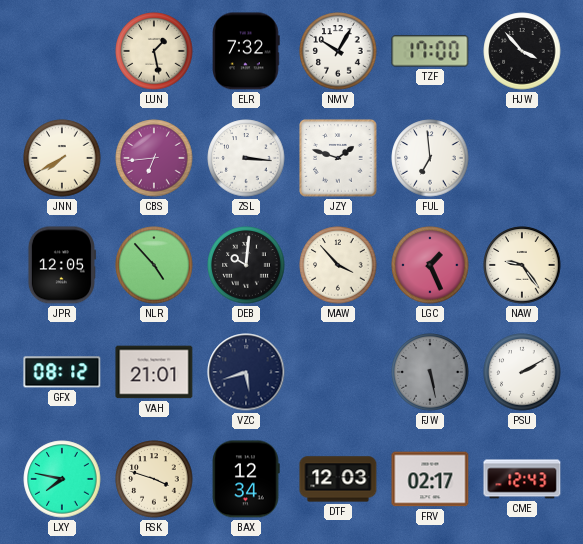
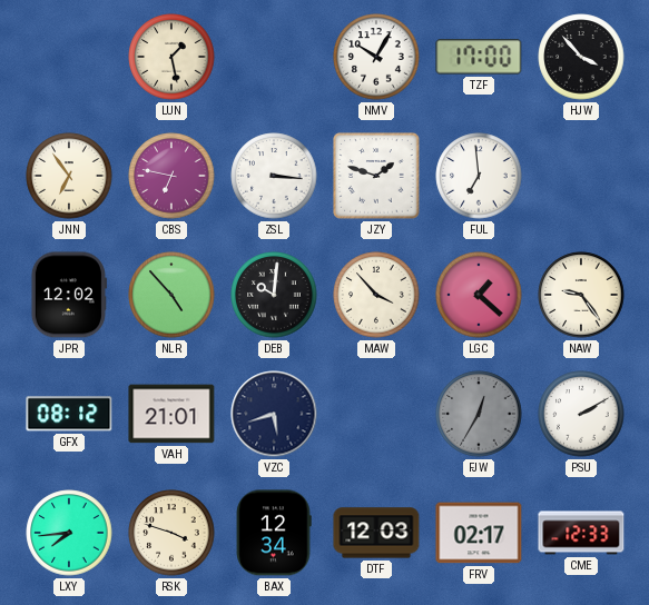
ELR: 7:32 -> none (246, 51)
JNN: 7:40 -> 6:54 (69, 176)
CBS: 6:44 -> 6:47 (171, 176)
JPR: 12:05 -> 12:02 (68, 295)
LGC: 1:26 -> 1:22 (479, 295)
FJW: 5:28 -> 12:35 (479, 414)
LXY: 7:47 -> 7:44 (69, 533)
CME: 12:43 -> 12:33 (581, 533)
